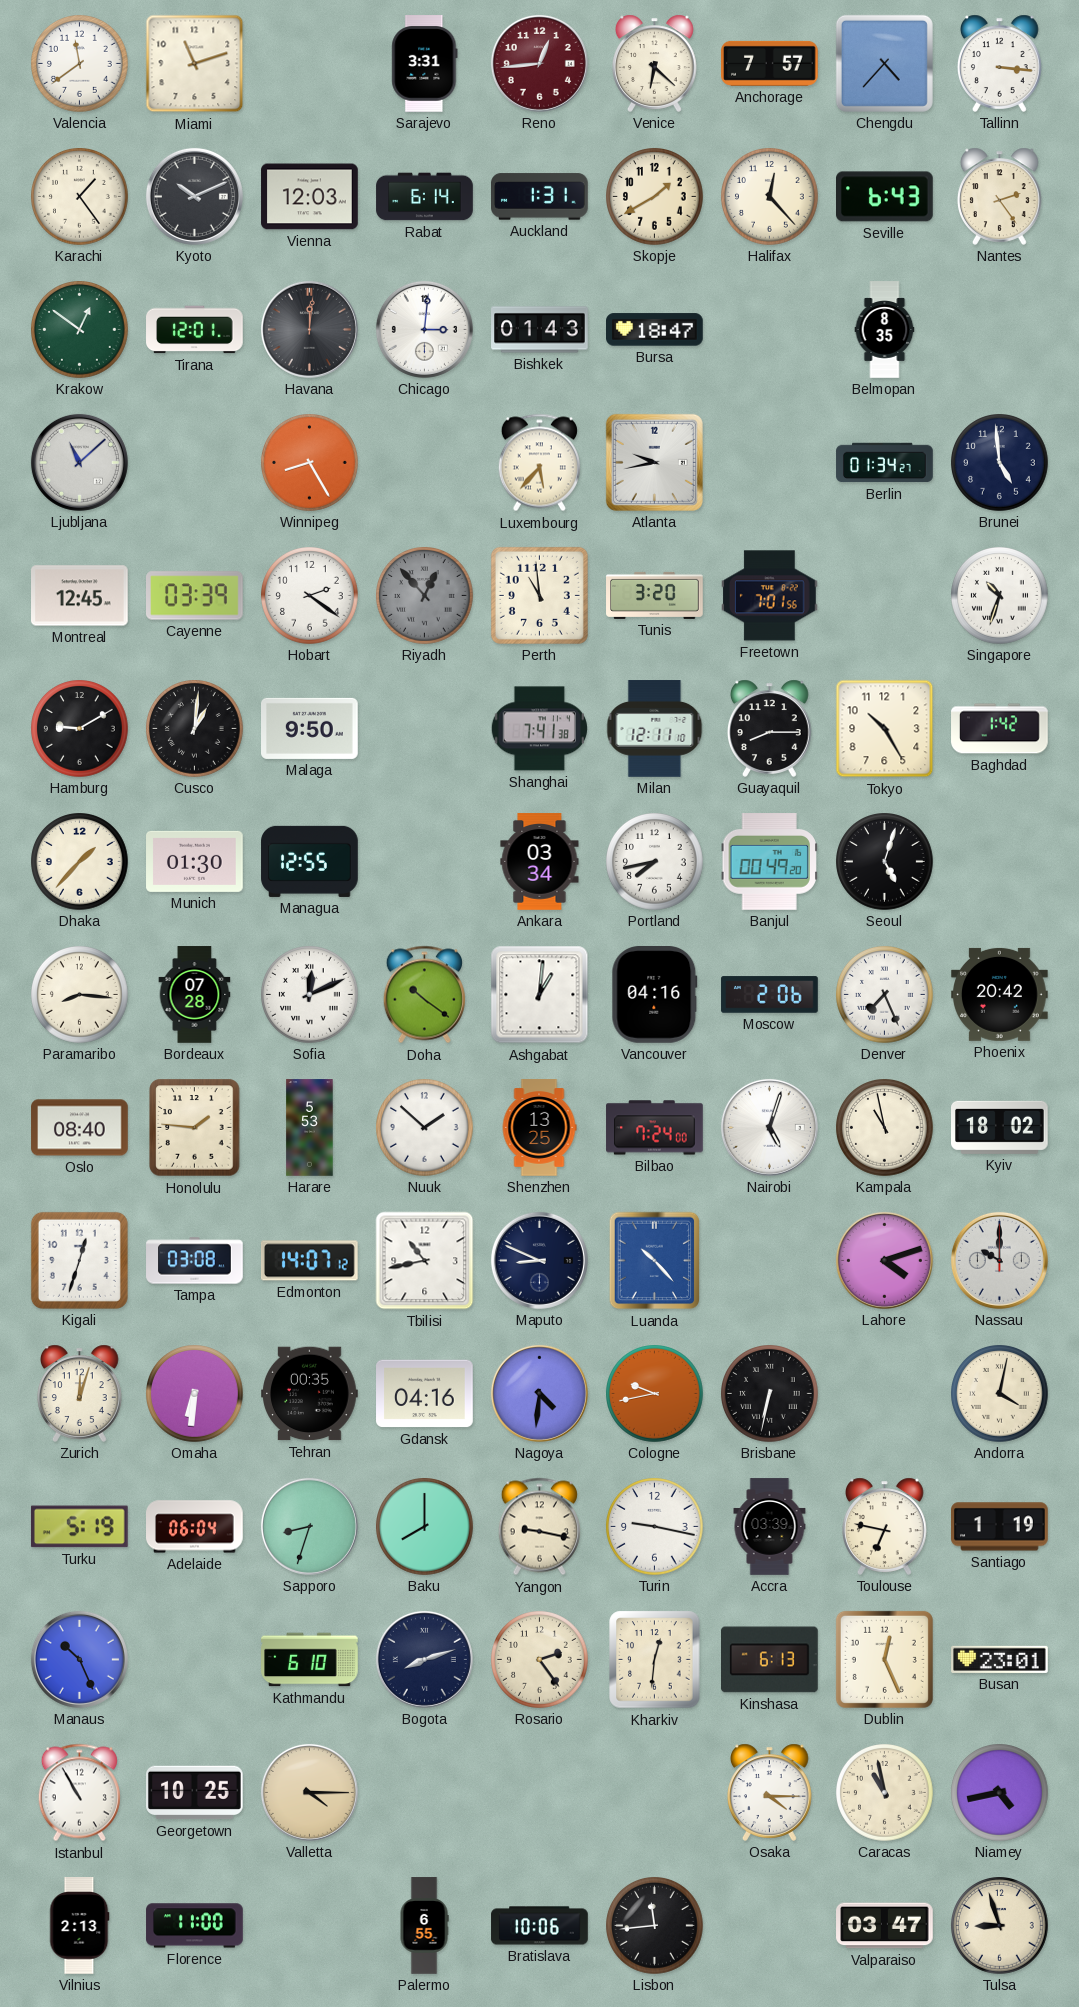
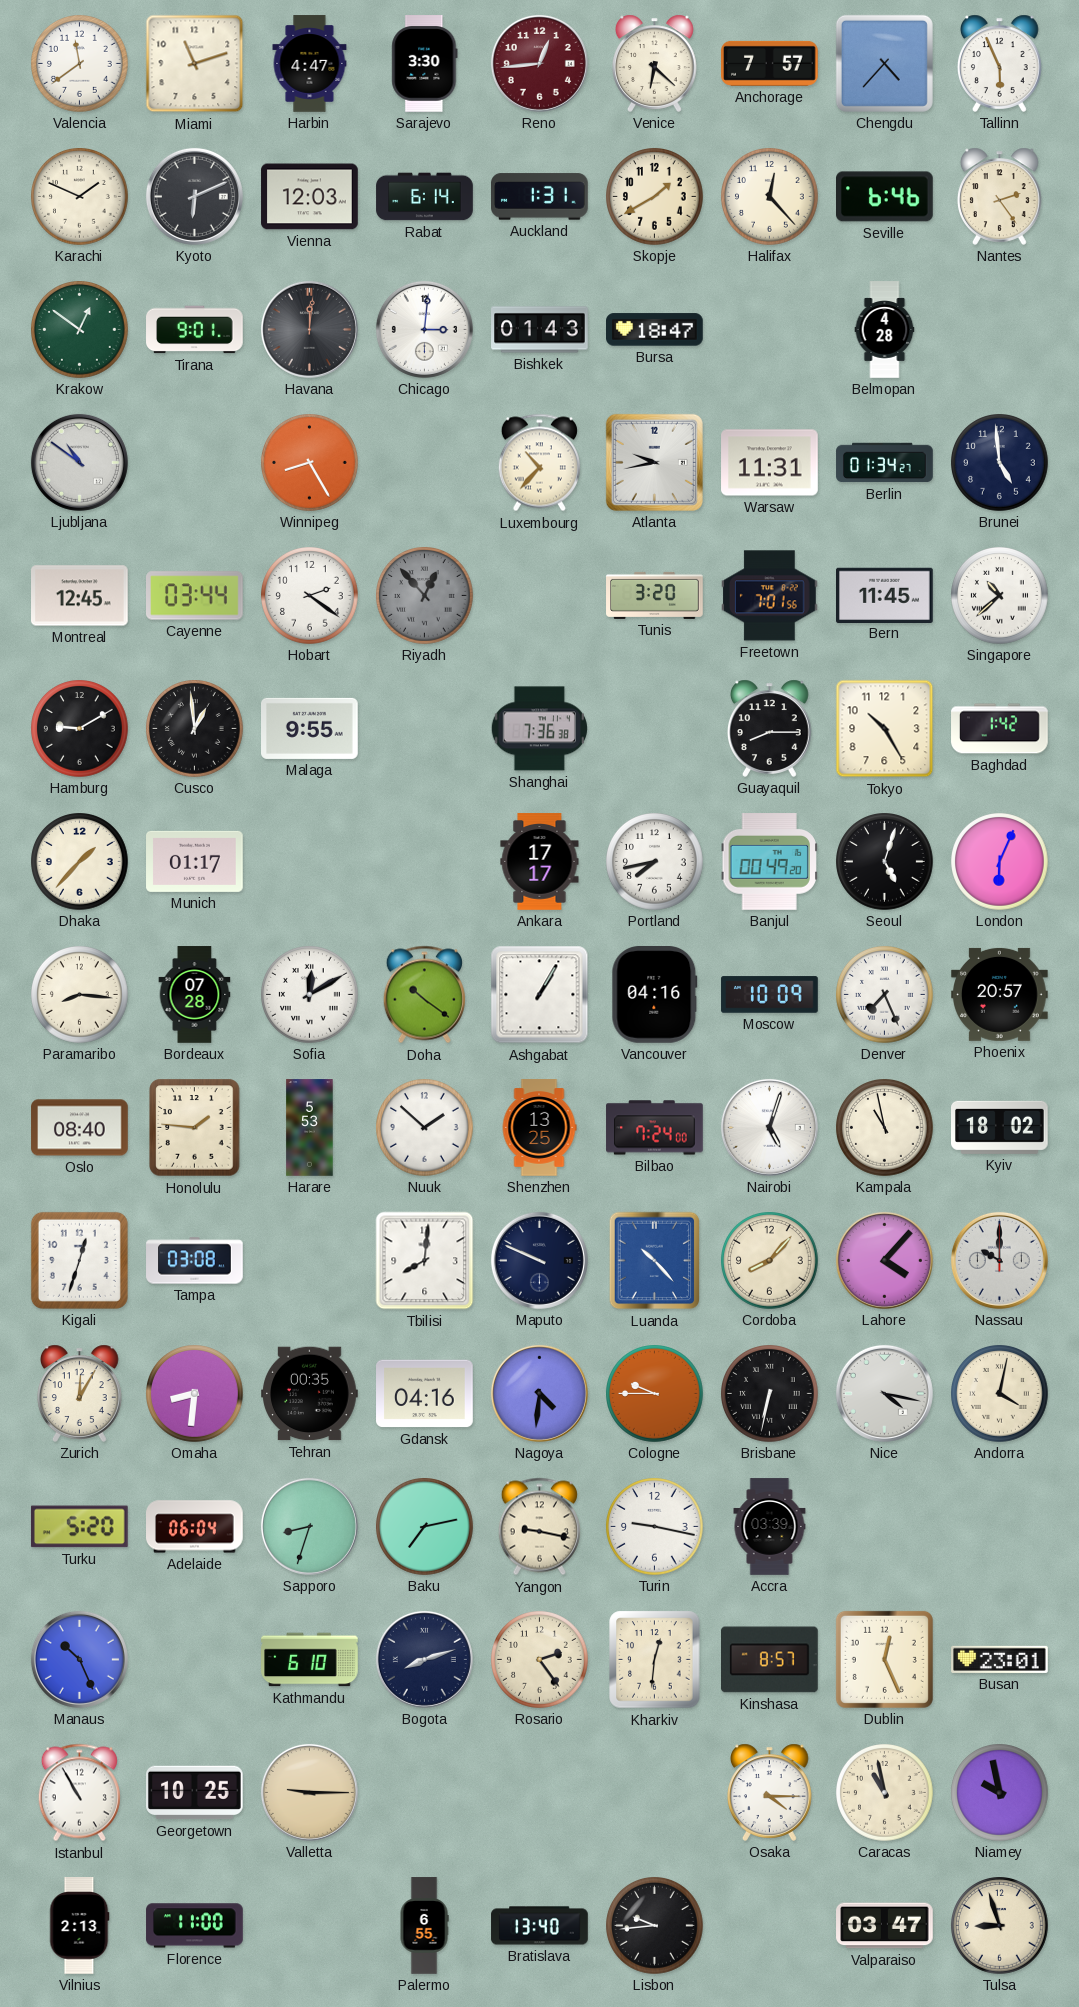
Harbin: none -> 4:47 (310, 64)
Sarajevo: 3:31 -> 3:30 (425, 64)
Tallinn: 3:16 -> 5:56 (999, 63)
Karachi: 1:24 -> 1:49 (80, 197)
Kyoto: 10:11 -> 6:11 (194, 196)
Seville: 6:43 -> 6:46 (885, 197)
Tirana: 12:01 -> 9:01 (195, 330)
Belmopan: 8:35 -> 4:28 (885, 330)
Ljubljana: 11:08 -> 10:51 (79, 462)
Luxembourg: 5:37 -> 10:37 (539, 463)
Warsaw: none -> 11:31 (770, 463)
Cayenne: 03:39 -> 03:44 (195, 596)
Perth: 10:59 -> none (539, 595)
Bern: none -> 11:45 (885, 595)
Singapore: 10:33 -> 10:38 (1000, 596)
Cusco: 1:01 -> 12:59 (195, 729)
Malaga: 9:50 -> 9:55 (310, 728)
Shanghai: 7:41 -> 7:36 (539, 729)
Milan: 12:11 -> none (655, 729)
Munich: 01:30 -> 01:17 (195, 861)
Managua: 12:55 -> none (310, 861)
Ankara: 03:34 -> 17:17 (540, 862)
London: none -> 6:04 (1000, 862)
Sofia: 12:11 -> 12:10 (310, 995)
Ashgabat: 1:01 -> 1:05 (540, 995)
Moscow: 2:06 -> 10:09 (770, 995)
Phoenix: 20:42 -> 20:57 (1000, 994)
Edmonton: 14:07 -> none (310, 1261)
Tbilisi: 10:43 -> 8:01 (425, 1261)
Maputo: 8:49 -> 9:49 (539, 1260)
Cordoba: none -> 8:07 (770, 1261)
Lahore: 4:12 -> 4:07 (884, 1260)
Zurich: 12:03 -> 12:05 (79, 1393)
Omaha: 6:31 -> 8:31 (195, 1394)
Cologne: 9:43 -> 9:45 (655, 1394)
Nice: none -> 4:17 (884, 1393)
Turku: 5:19 -> 5:20 (79, 1527)
Baku: 8:00 -> 7:13 (425, 1527)
Toulouse: 6:47 -> none (884, 1526)
Santiago: 1:19 -> none (1000, 1527)
Kinshasa: 6:13 -> 8:57 (770, 1660)
Valletta: 4:15 -> 9:15 (309, 1792)
Niamey: 4:43 -> 9:58 (1000, 1793)
Bratislava: 10:06 -> 13:40 (540, 1926)
Lisbon: 11:44 -> 9:44 (655, 1926)
